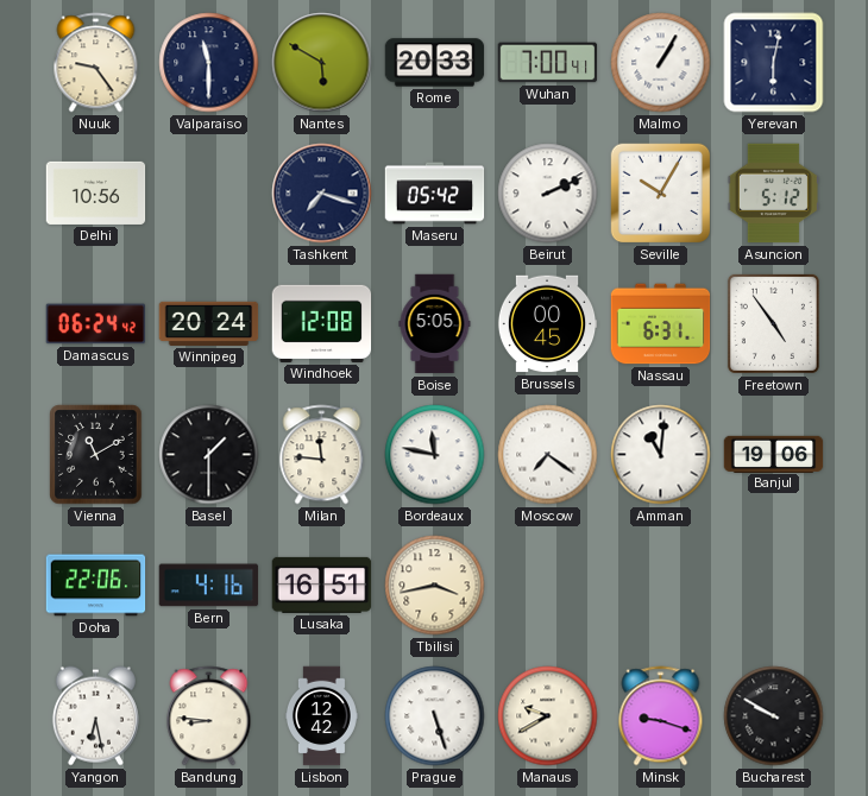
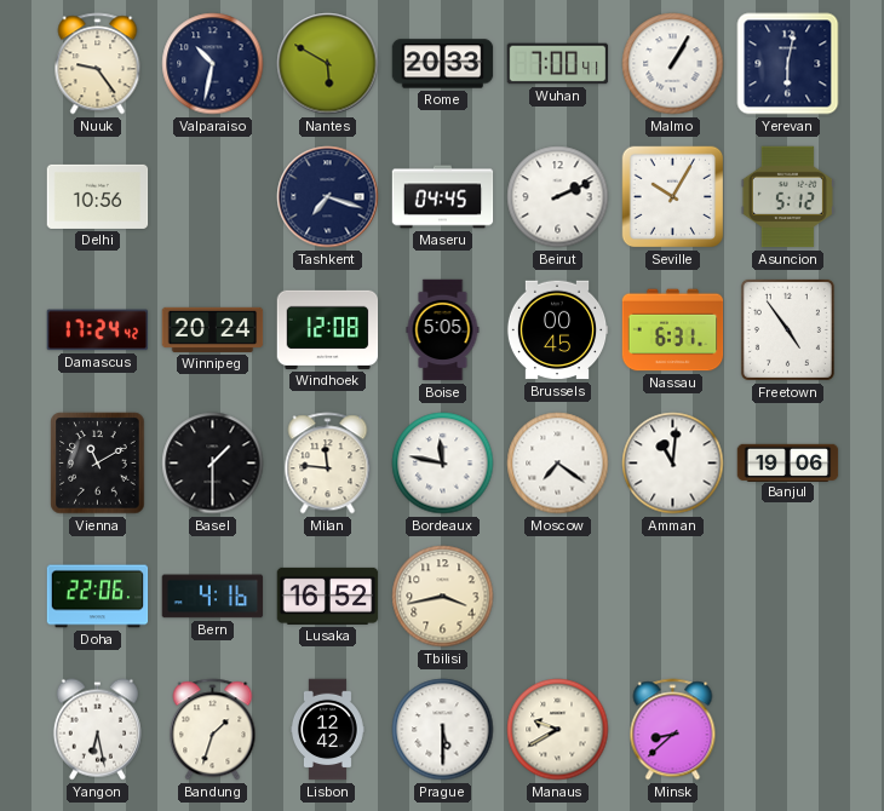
Valparaiso: 11:30 -> 10:32 (213, 64)
Maseru: 05:42 -> 04:45 (443, 197)
Damascus: 06:24 -> 17:24 (98, 330)
Lusaka: 16:51 -> 16:52 (328, 596)
Bandung: 8:46 -> 1:33 (213, 730)
Prague: 5:27 -> 5:30 (443, 730)
Minsk: 9:18 -> 8:38 (673, 730)
Bucharest: 9:50 -> none (774, 716)
